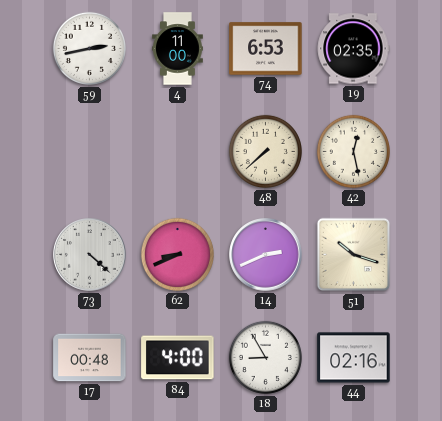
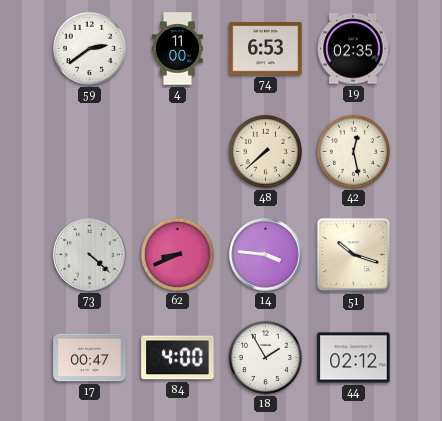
59: 2:43 -> 2:39 (89, 48)
14: 2:41 -> 3:46 (266, 255)
17: 00:48 -> 00:47 (90, 358)
18: 8:55 -> 1:55 (265, 357)
44: 02:16 -> 02:12 (354, 358)
